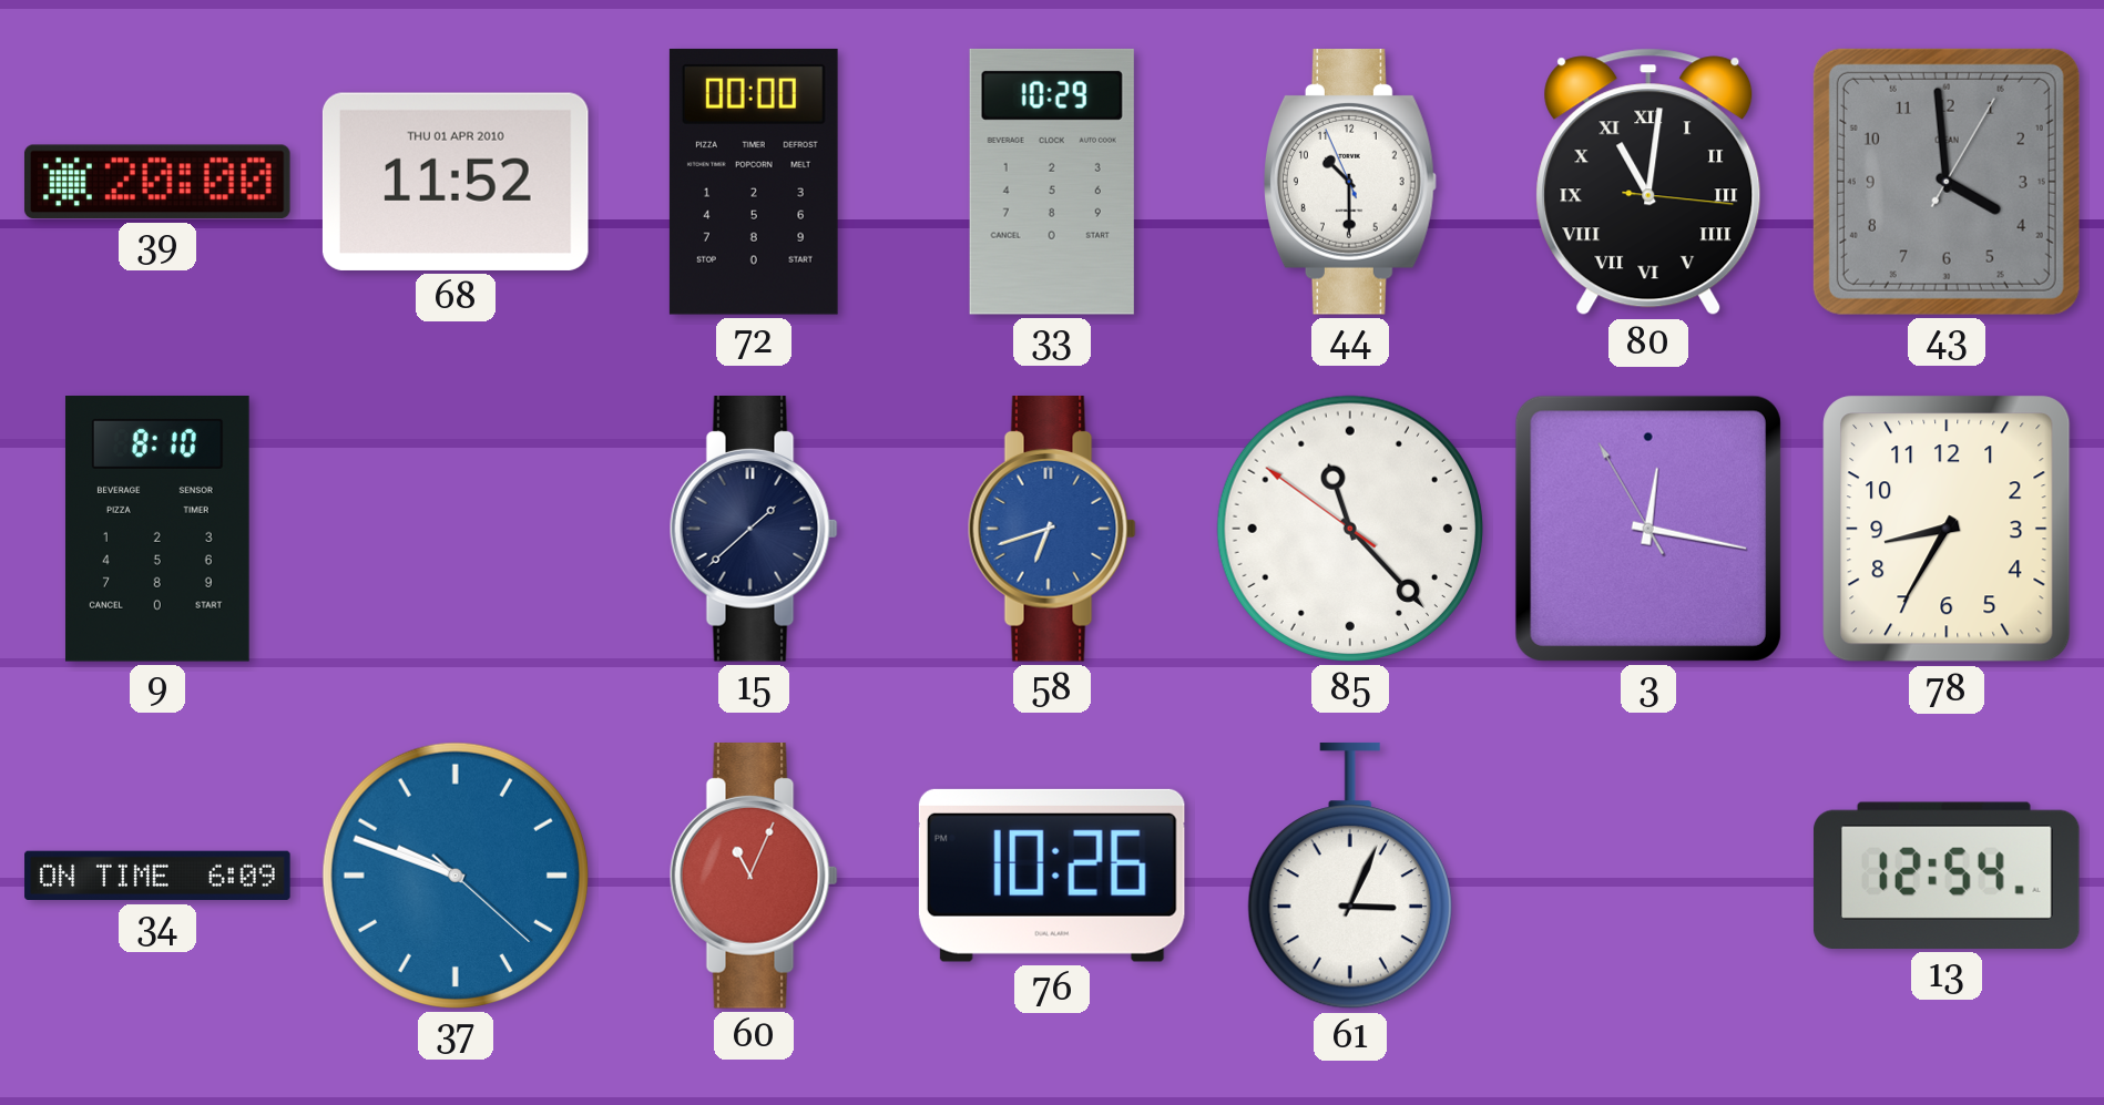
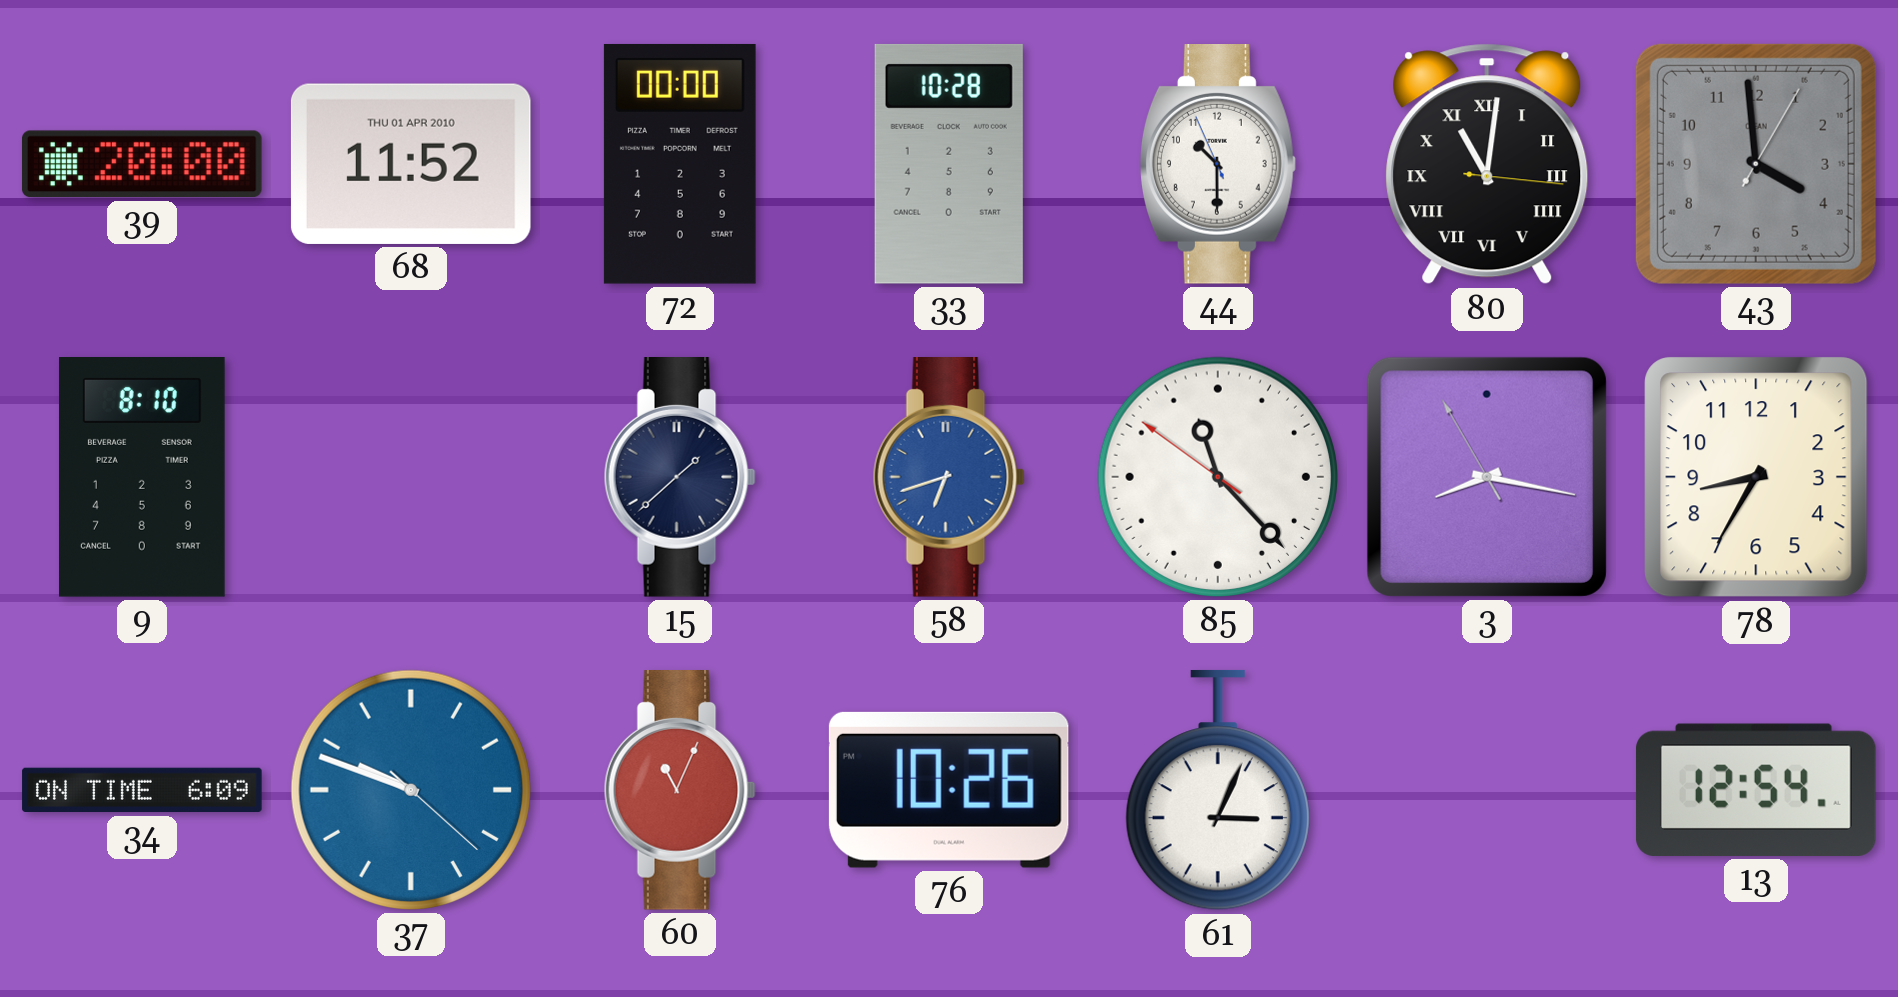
33: 10:29 -> 10:28 (949, 164)
3: 12:16 -> 8:16 (1487, 477)
